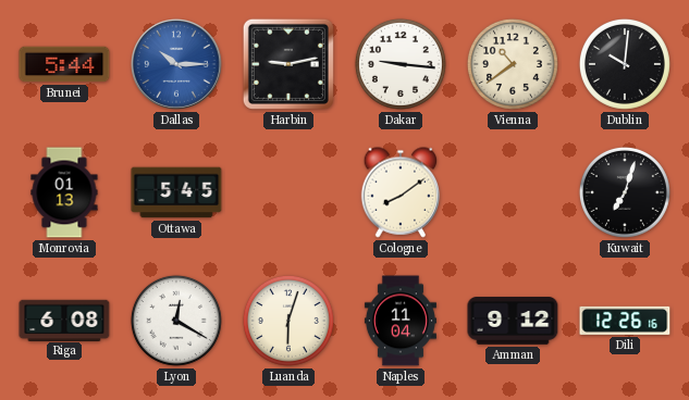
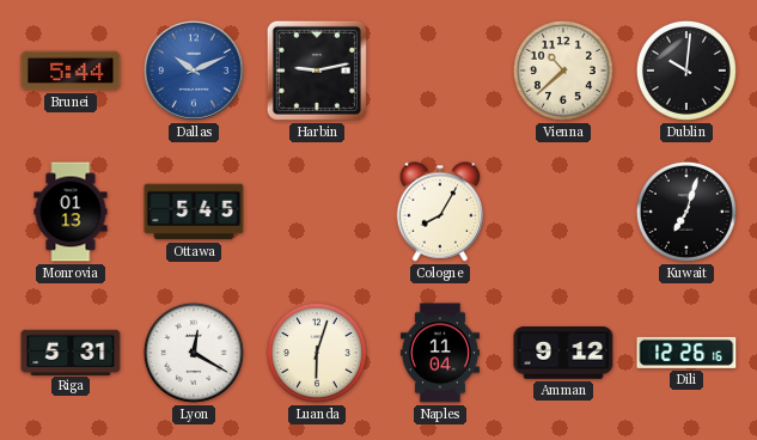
Dallas: 10:15 -> 10:11 (195, 72)
Dakar: 9:16 -> none (401, 64)
Vienna: 10:39 -> 10:38 (563, 71)
Cologne: 8:09 -> 8:05 (440, 212)
Riga: 6:08 -> 5:31 (71, 352)
